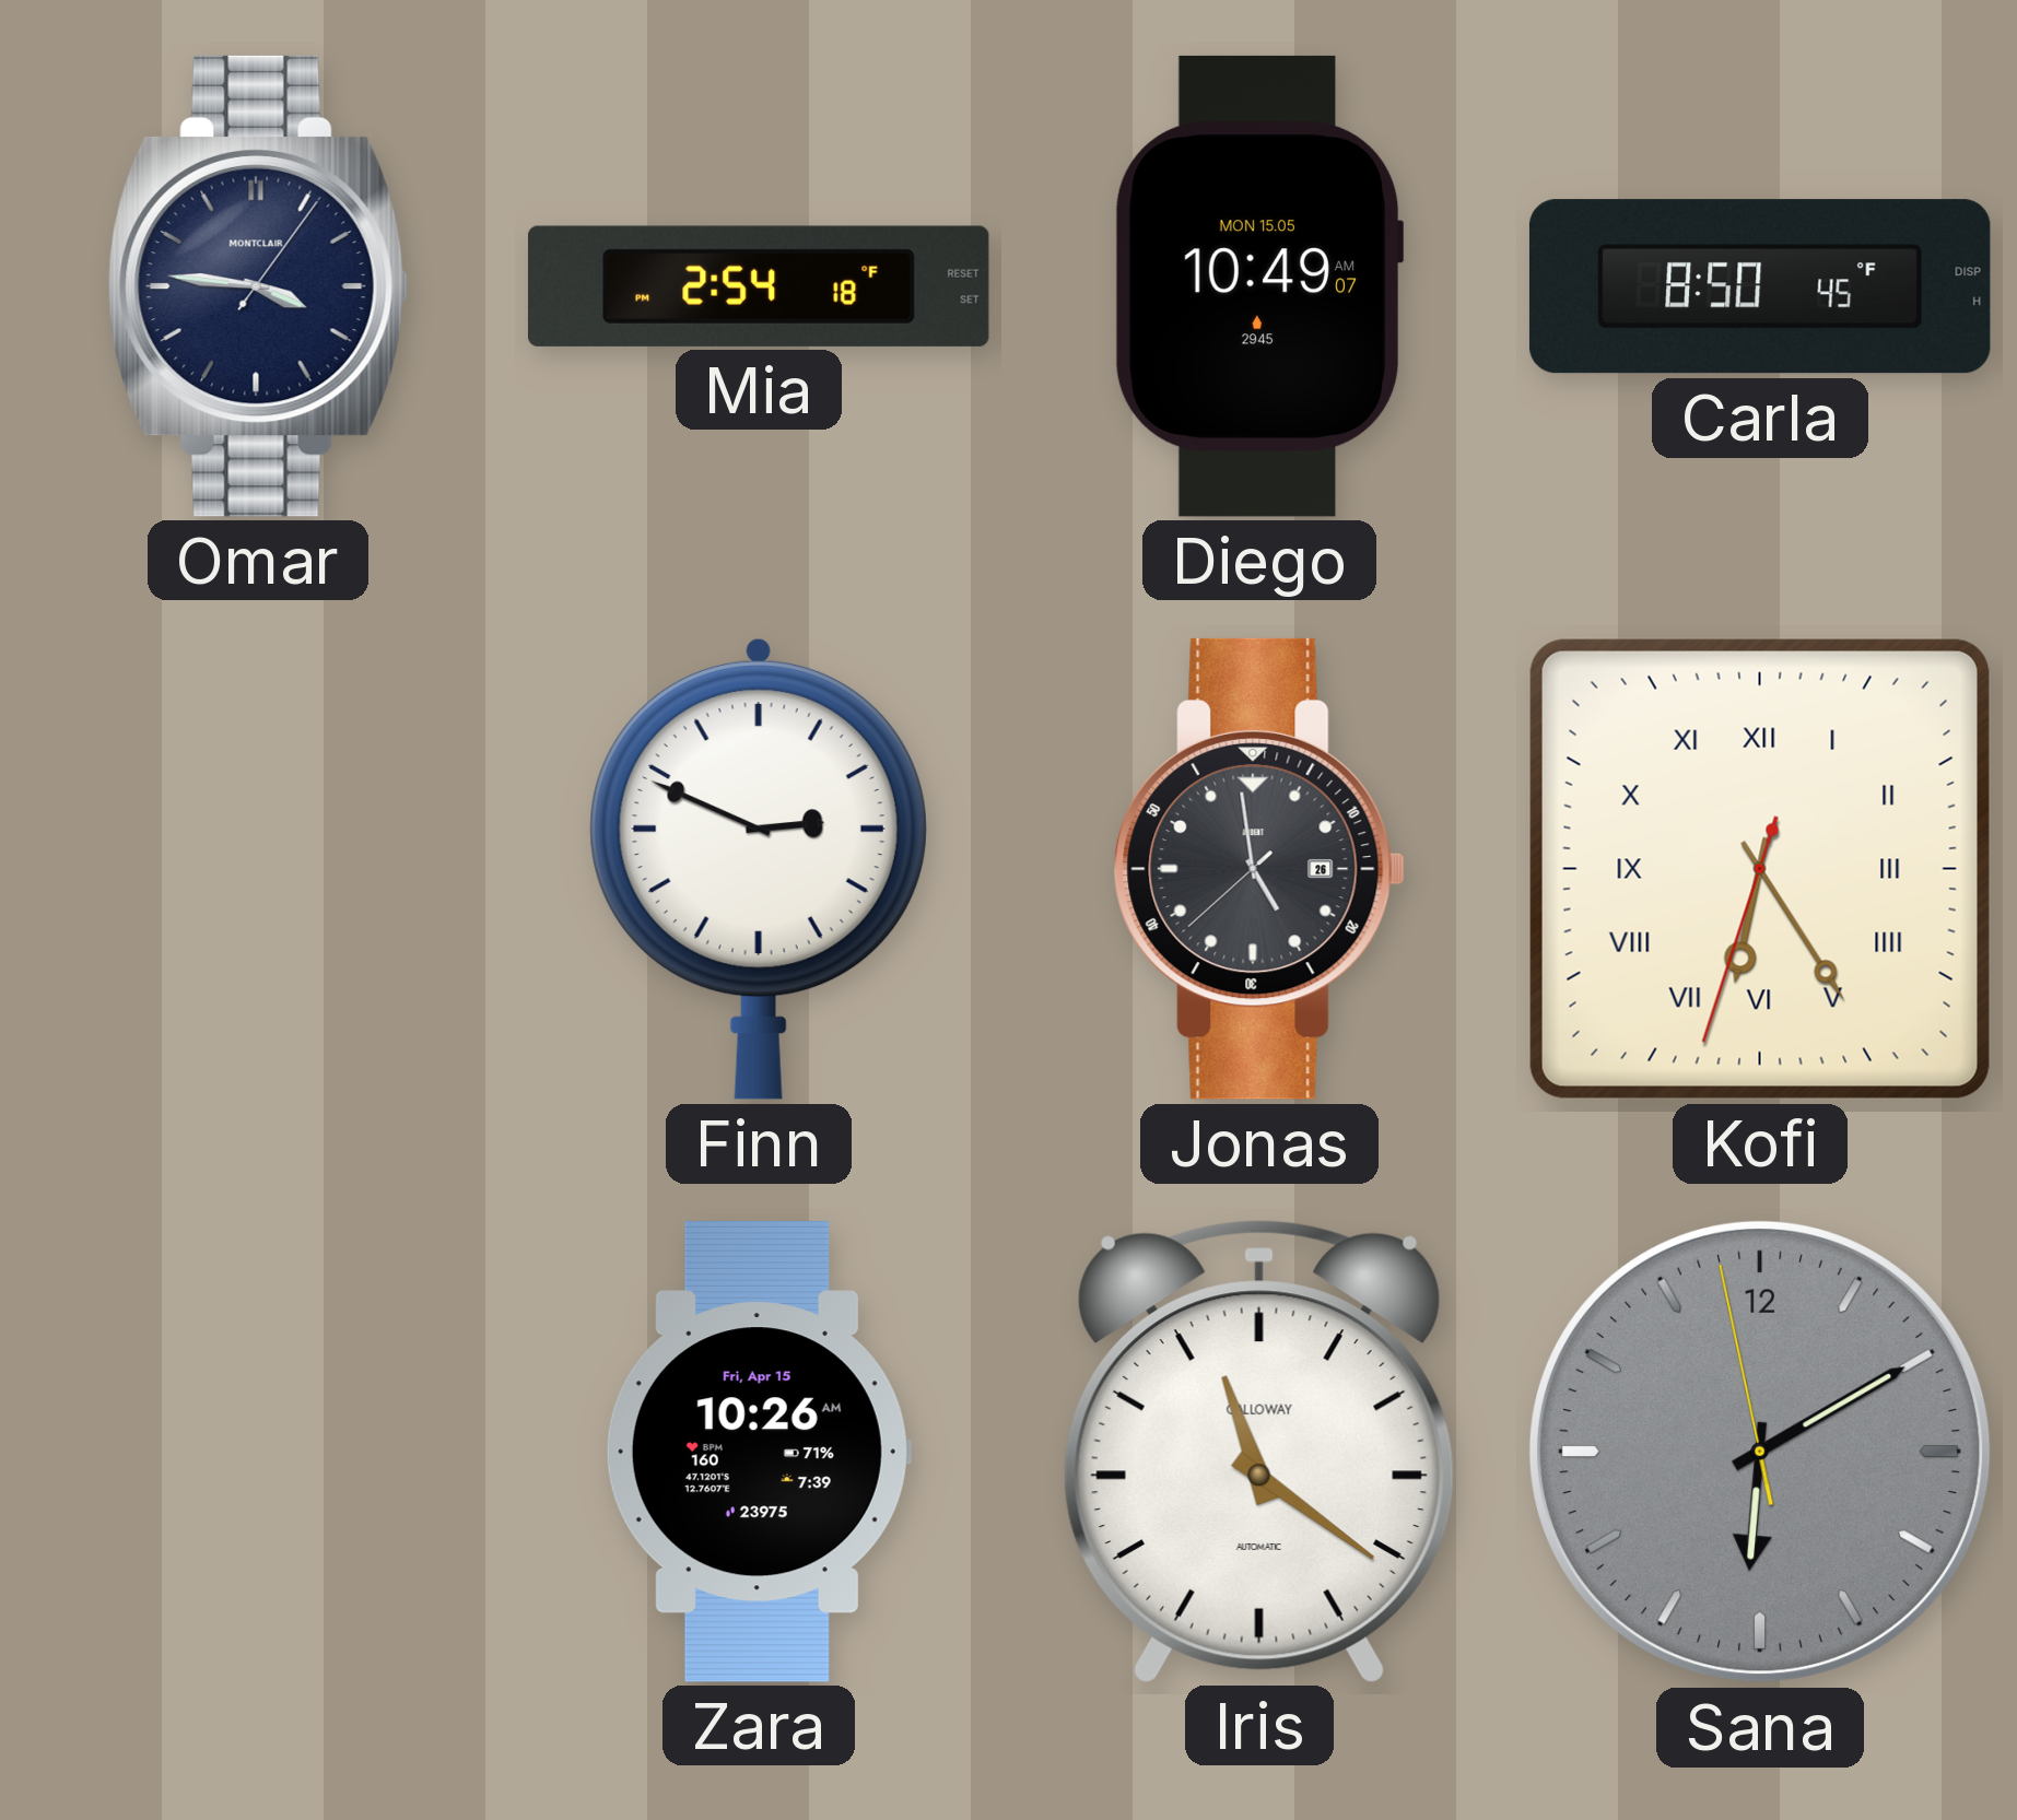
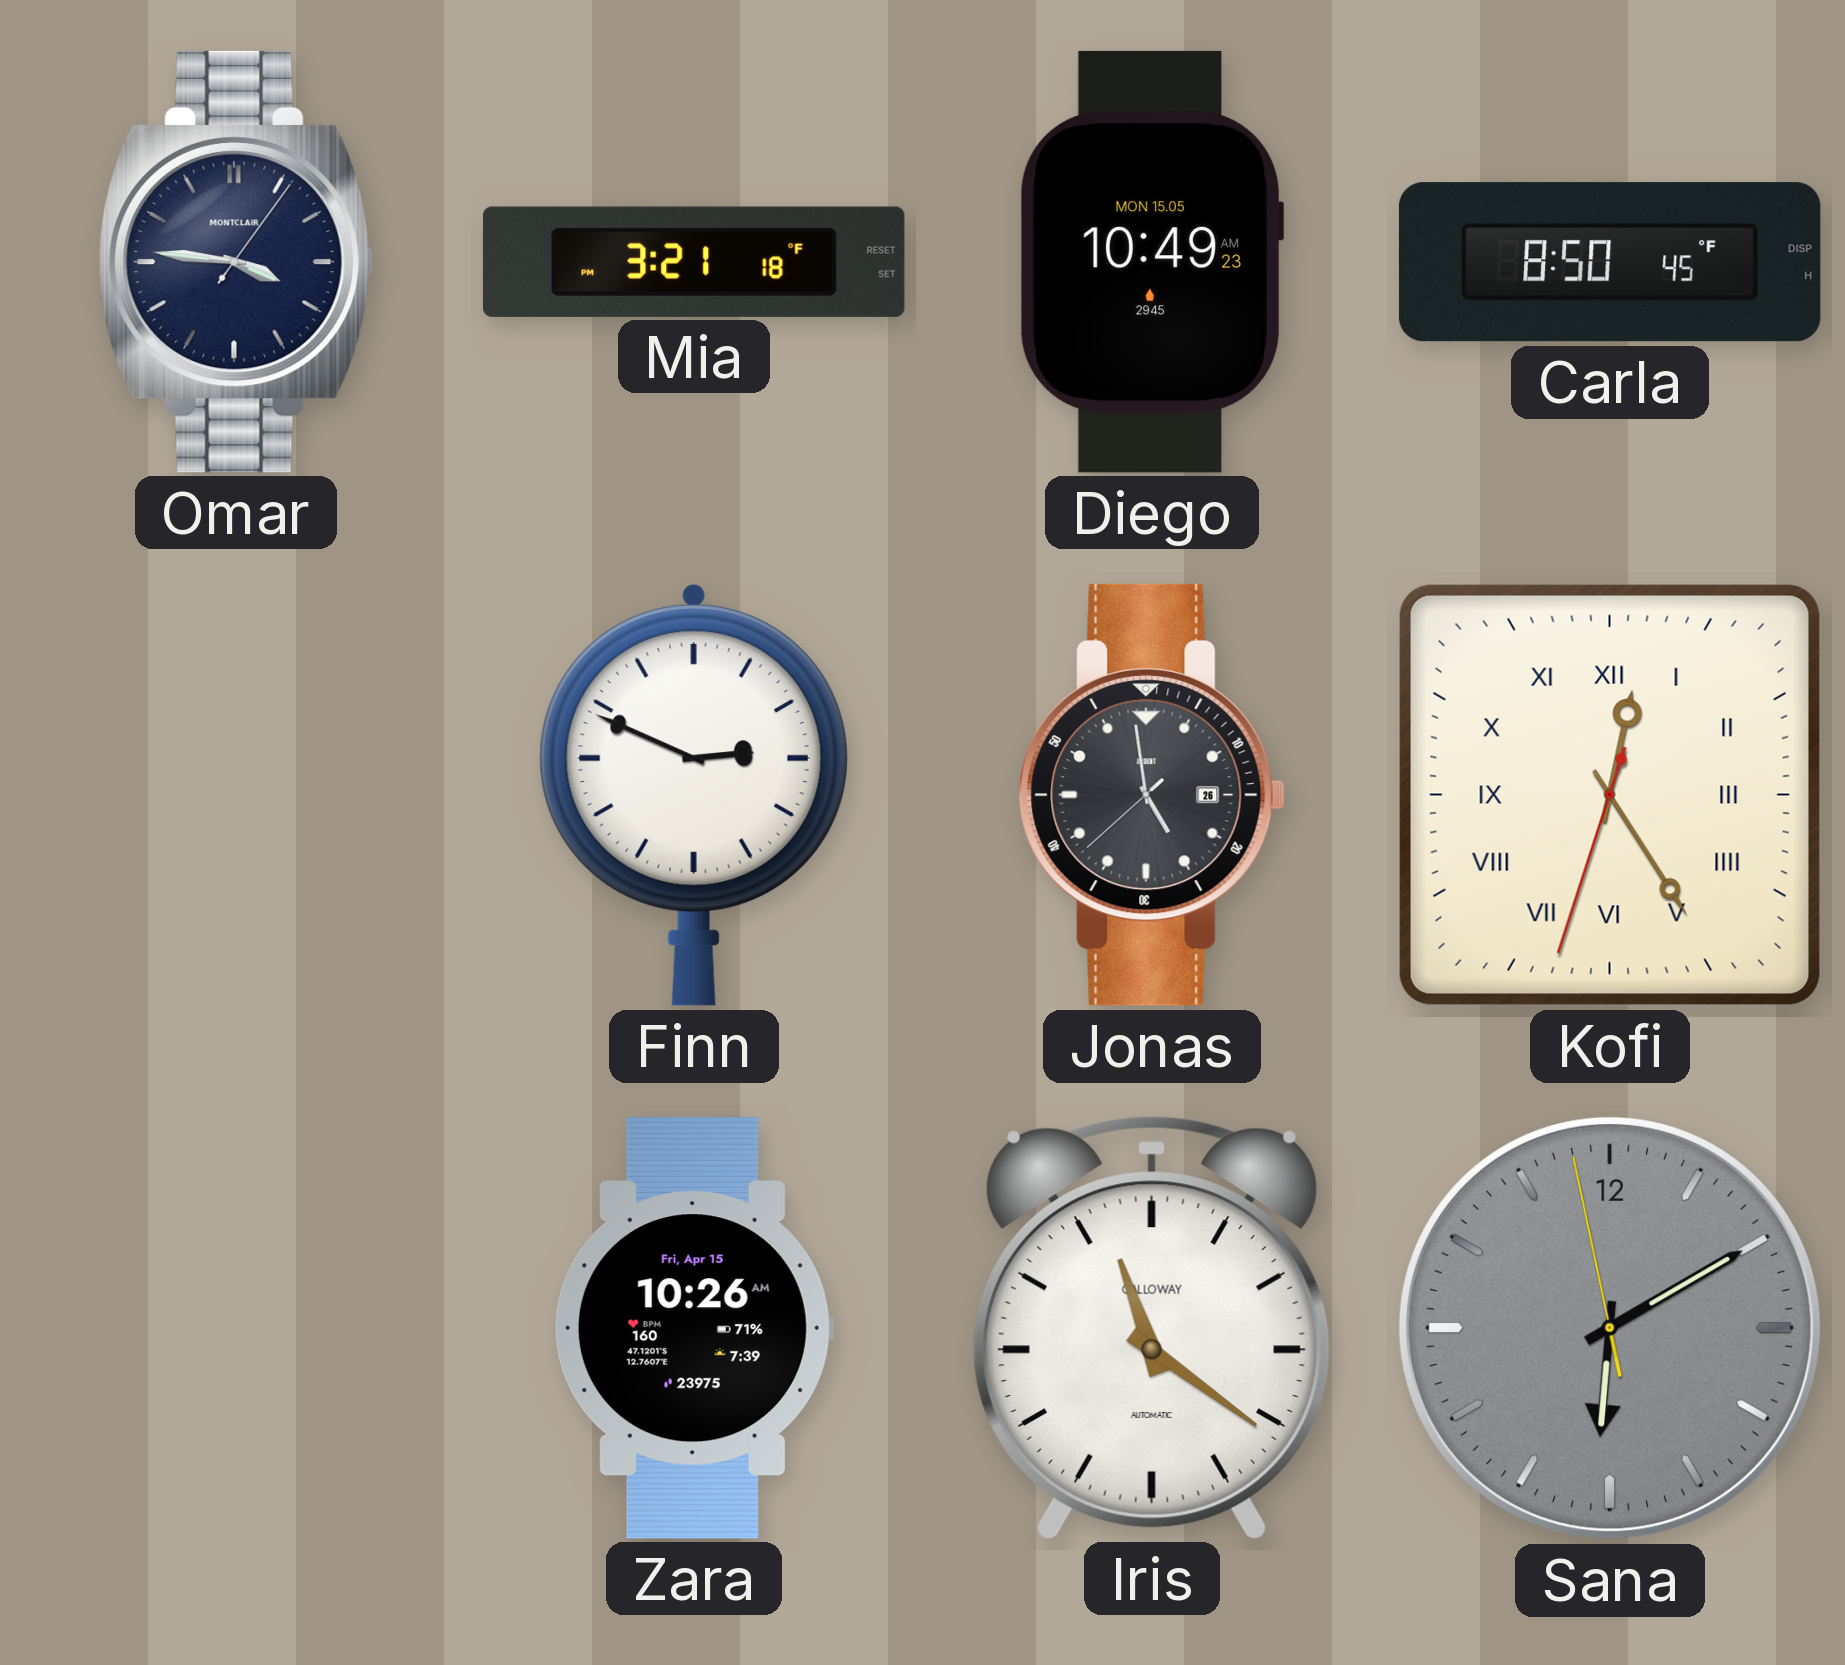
Mia: 2:54 -> 3:21 (694, 262)
Diego: 10:49:07 AM -> 10:49:23 AM (1152, 262)
Kofi: 6:24 -> 12:24 (1610, 795)
